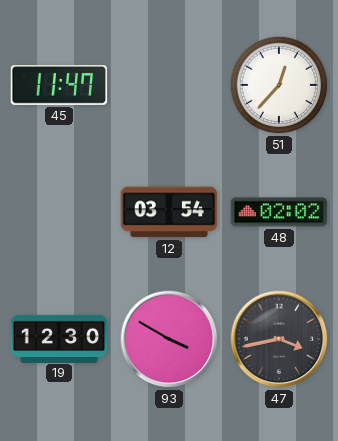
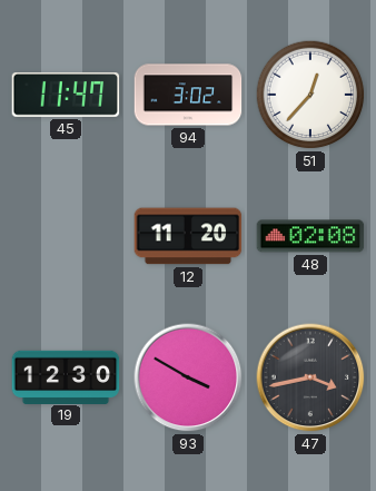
94: none -> 3:02 (188, 95)
12: 03:54 -> 11:20 (188, 236)
48: 02:02 -> 02:08 (310, 236)
